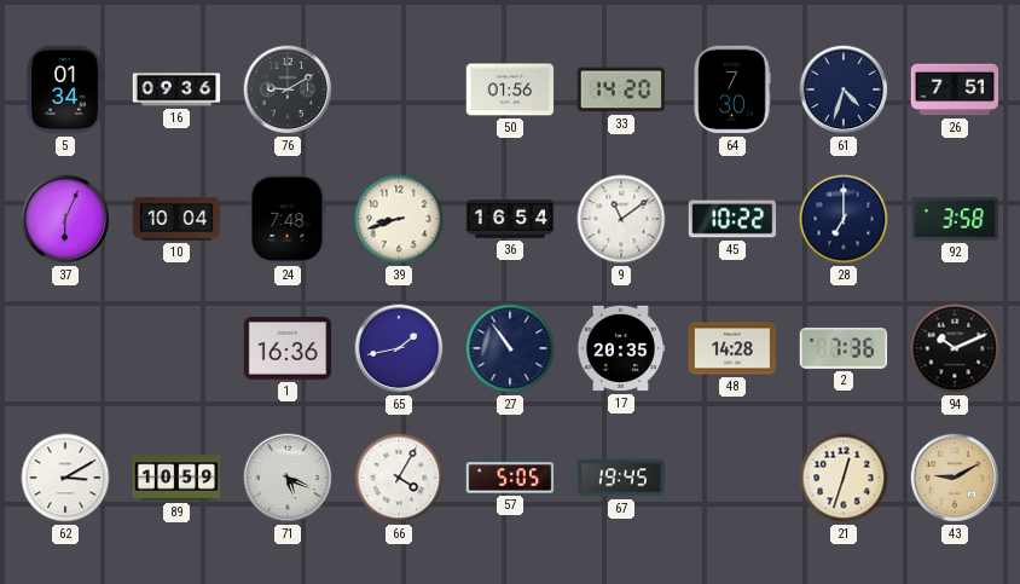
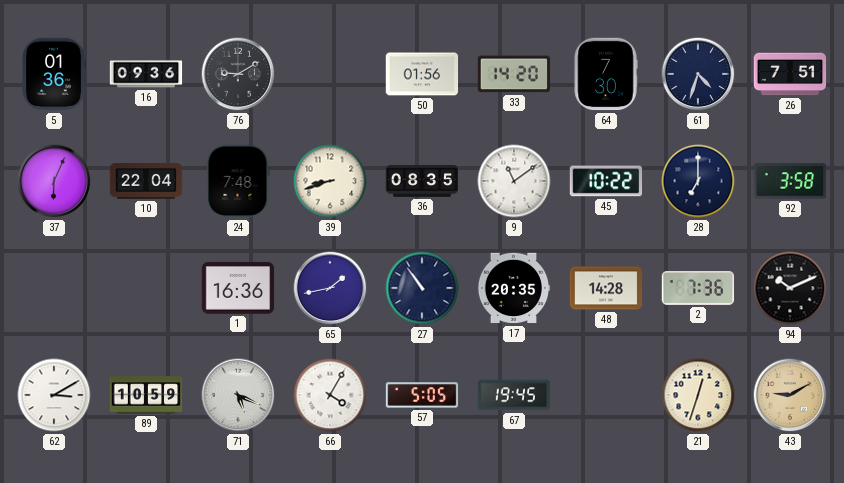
5: 01:34 -> 01:36 (54, 74)
10: 10:04 -> 22:04 (146, 181)
36: 16:54 -> 08:35 (422, 181)
